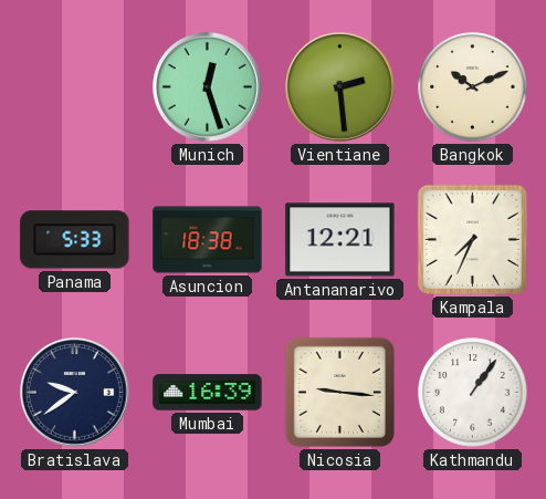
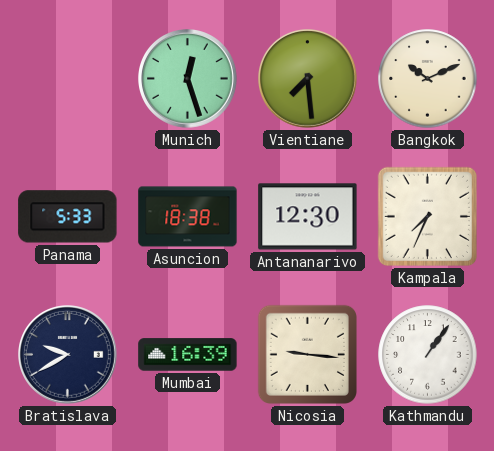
Vientiane: 2:29 -> 7:29 (308, 79)
Antananarivo: 12:21 -> 12:30 (308, 217)
Bratislava: 9:39 -> 9:40 (68, 355)
